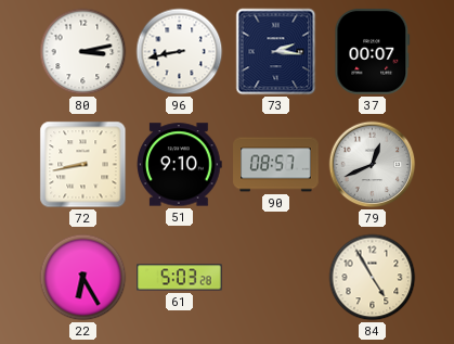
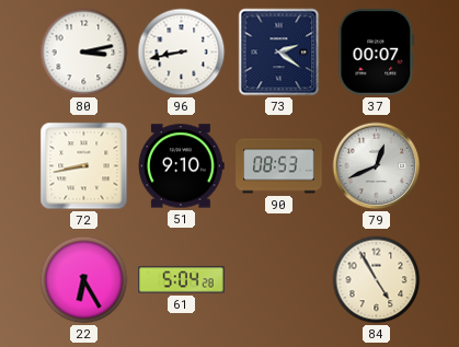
73: 2:16 -> 2:21 (279, 53)
90: 08:57 -> 08:53 (279, 166)
61: 5:03 -> 5:04 (182, 280)
